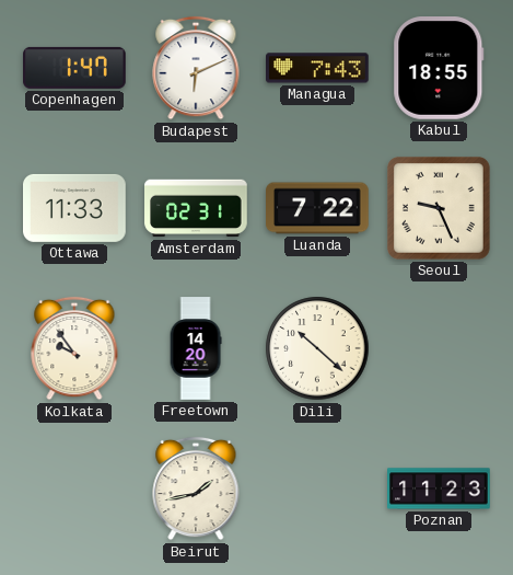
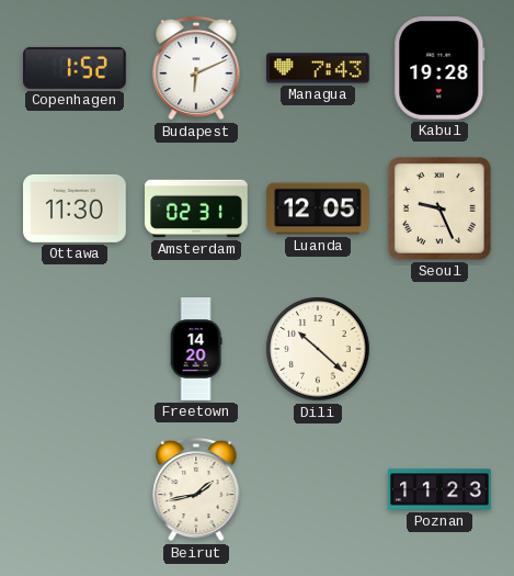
Copenhagen: 1:47 -> 1:52 (76, 68)
Kabul: 18:55 -> 19:28 (439, 69)
Ottawa: 11:33 -> 11:30 (76, 208)
Luanda: 7:22 -> 12:05 (318, 208)
Kolkata: 9:54 -> none (74, 348)
